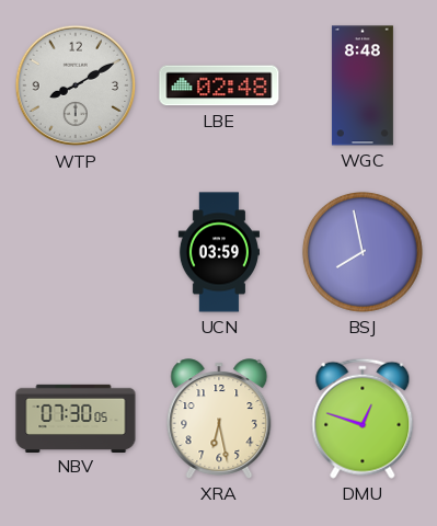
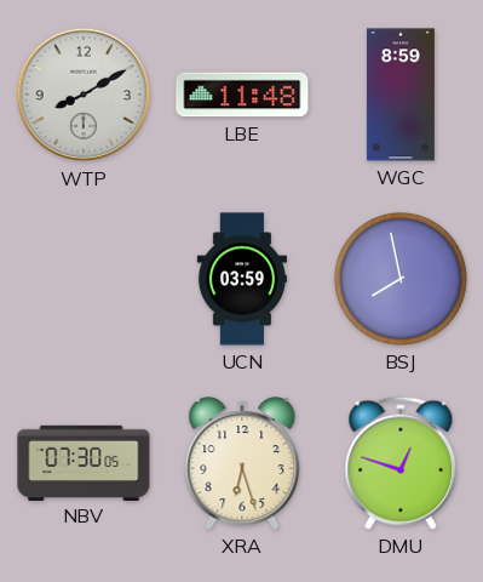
LBE: 02:48 -> 11:48 (242, 95)
WGC: 8:48 -> 8:59 (401, 95)
XRA: 6:28 -> 6:27 (242, 463)
